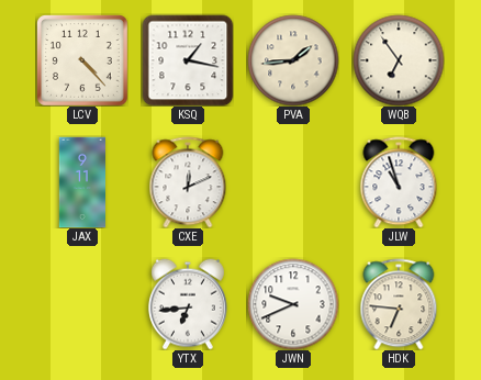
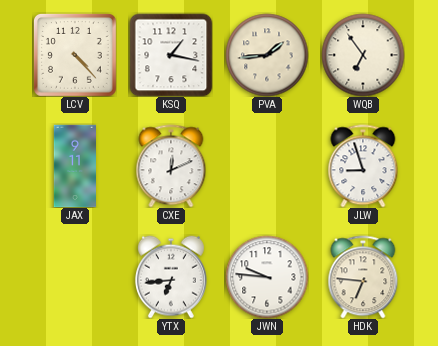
JLW: 10:57 -> 8:57 (363, 166)
JWN: 9:41 -> 9:46 (267, 277)
